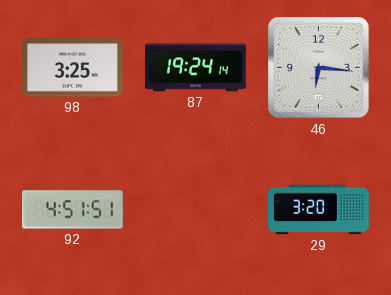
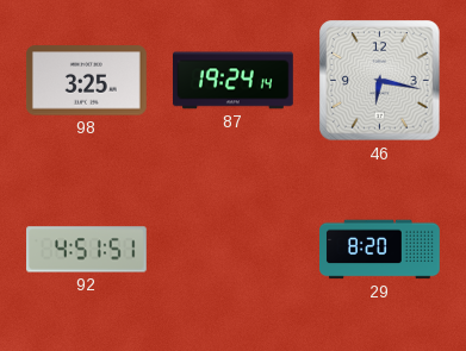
46: 6:16 -> 6:17 (380, 81)
29: 3:20 -> 8:20 (380, 250)
